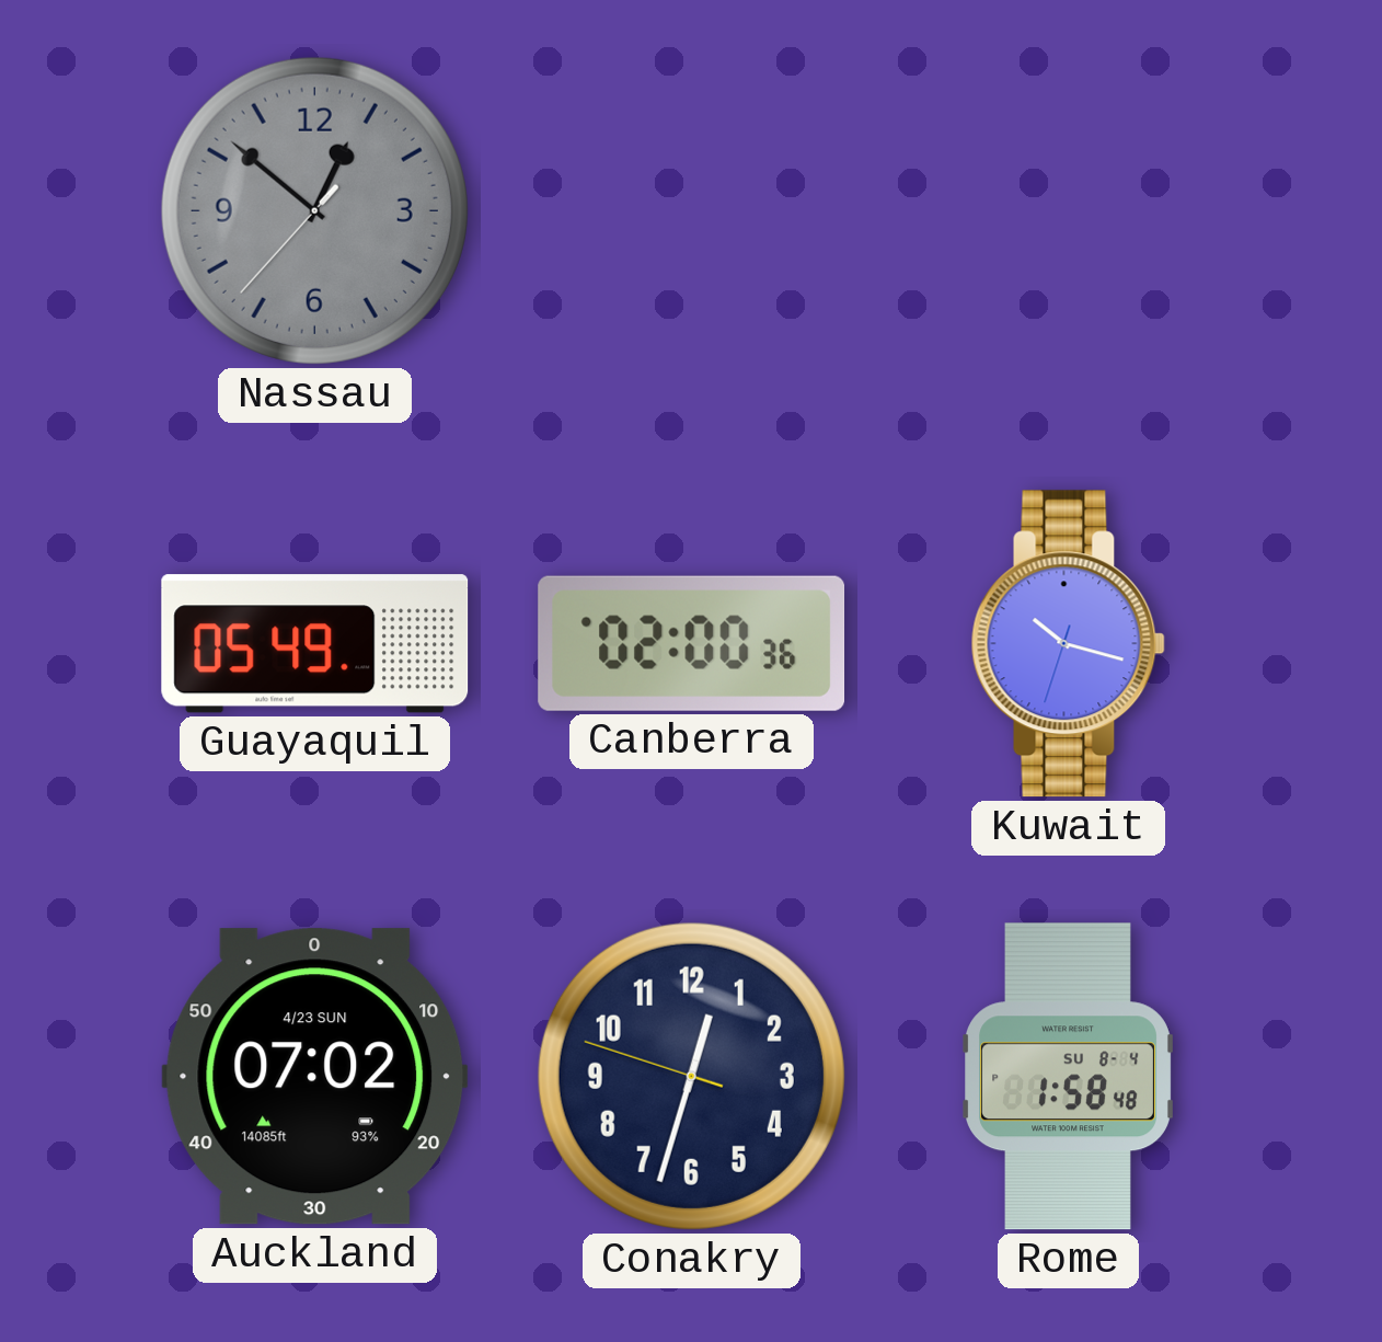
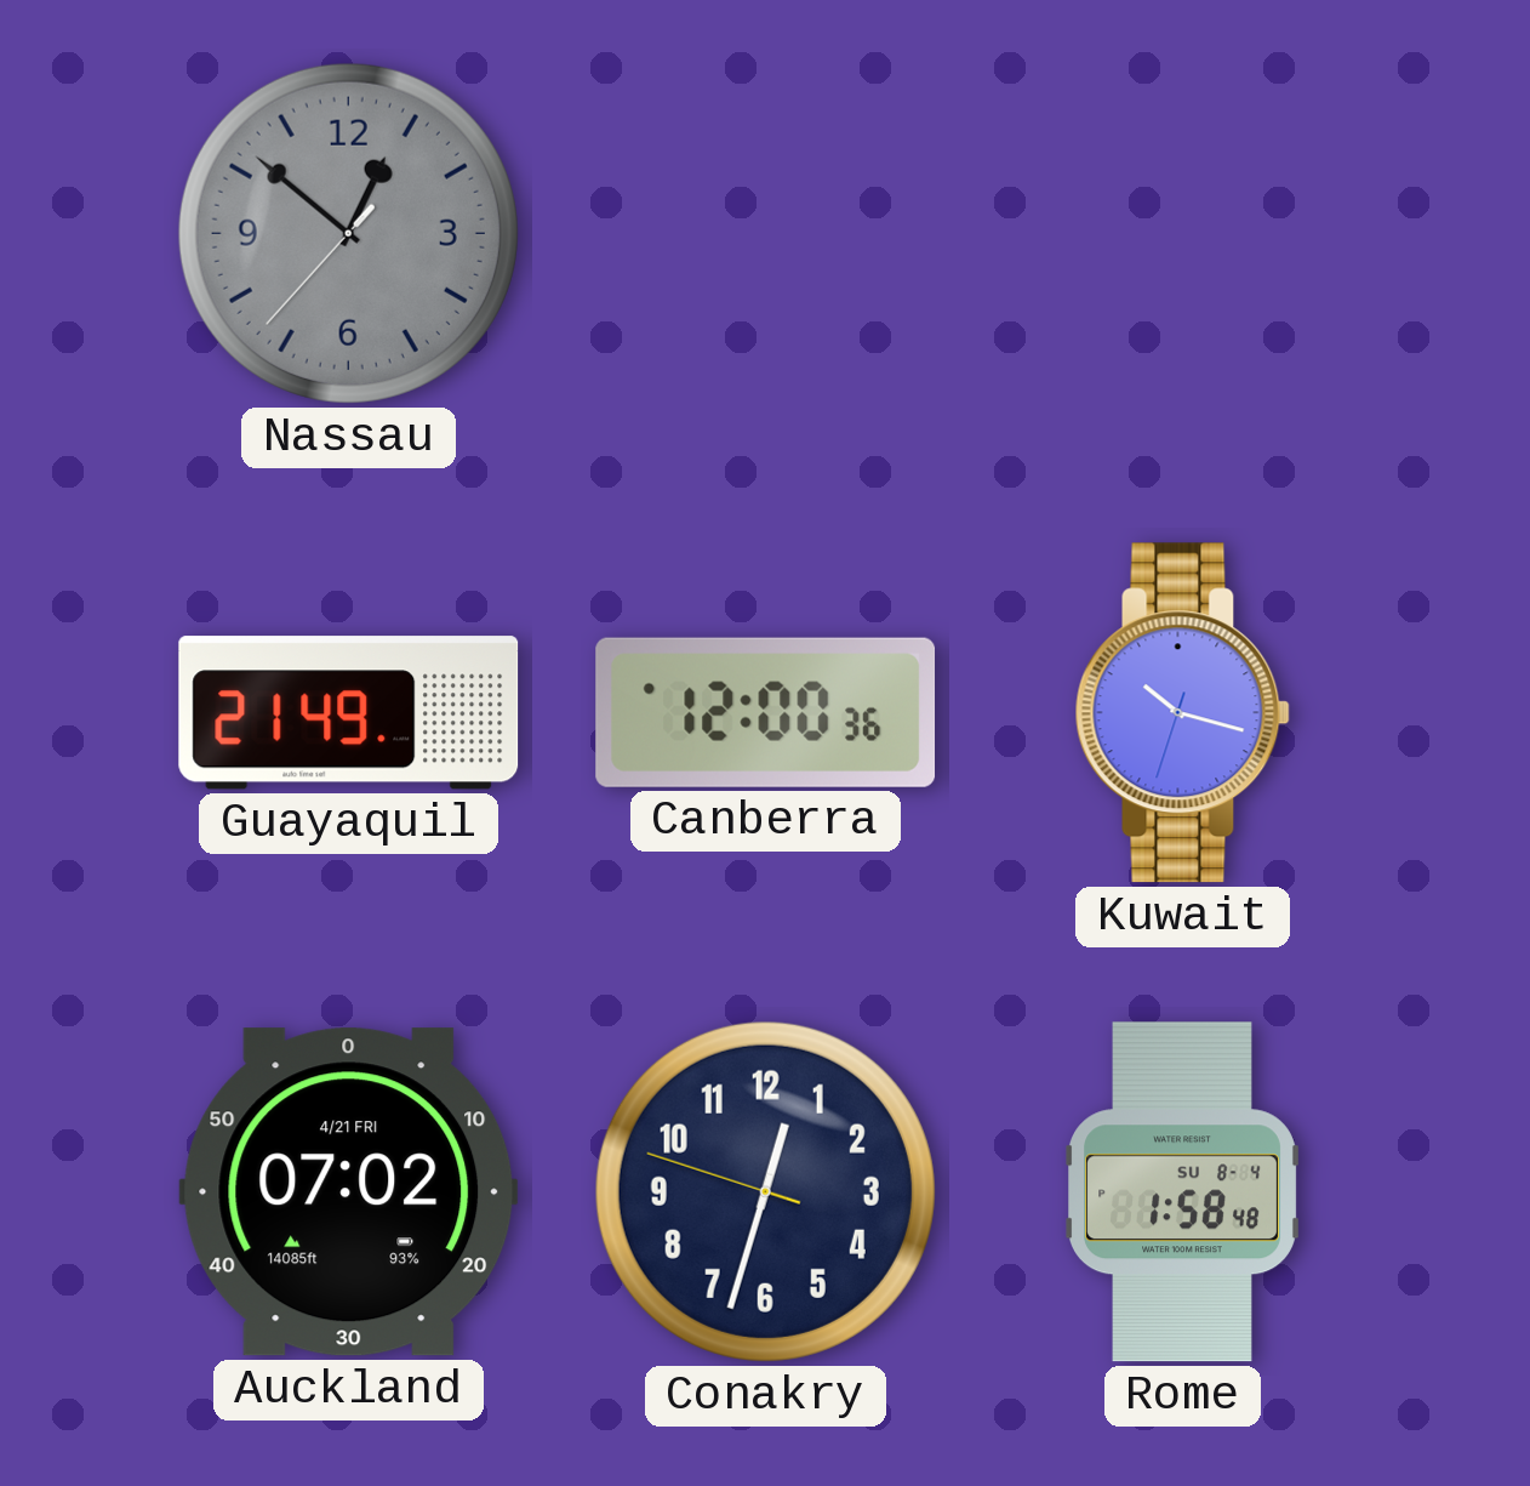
Guayaquil: 05:49 -> 21:49 (349, 713)
Canberra: 02:00 -> 12:00 (766, 712)
Auckland date: 4/23 SUN -> 4/21 FRI (349, 1192)
